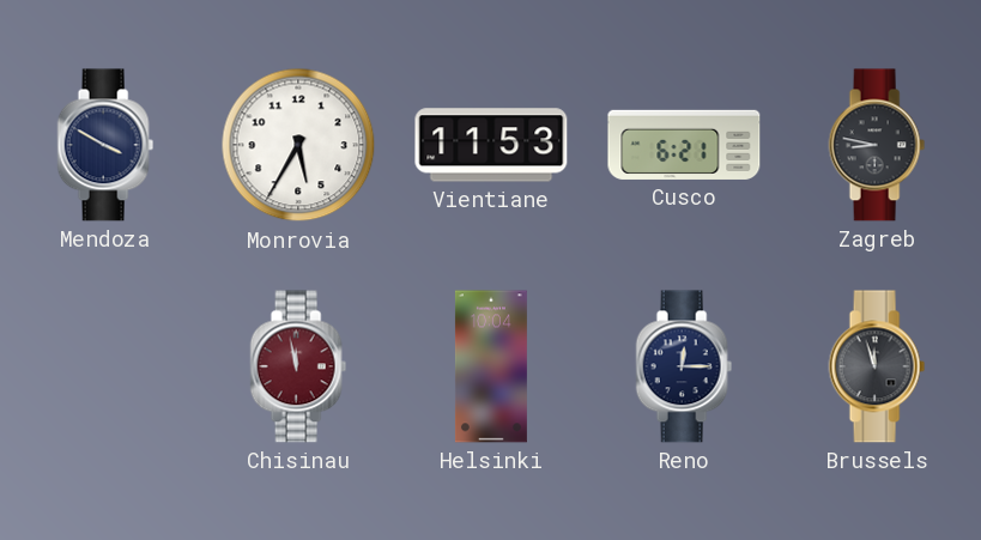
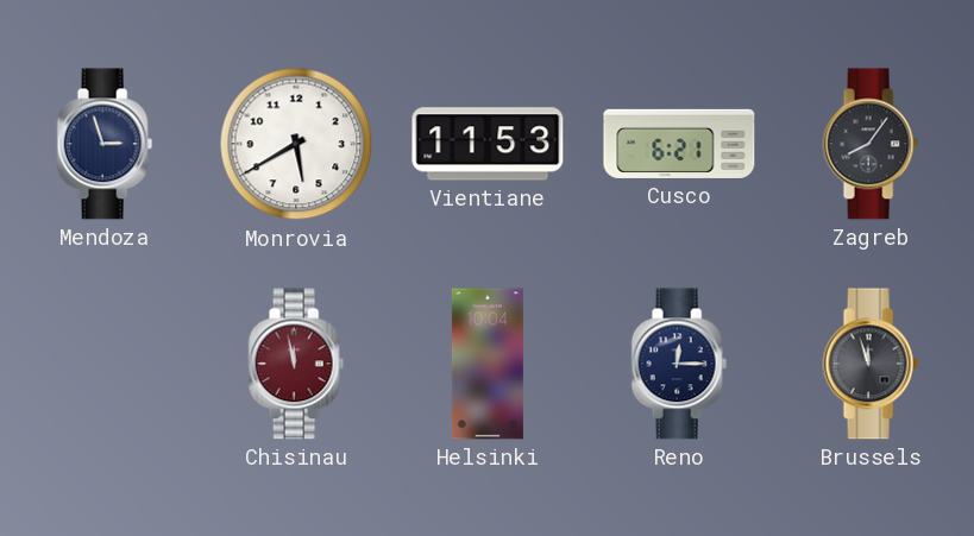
Mendoza: 3:50 -> 2:57 (105, 144)
Monrovia: 5:35 -> 5:40 (296, 144)
Zagreb: 8:47 -> 8:06 (871, 144)
